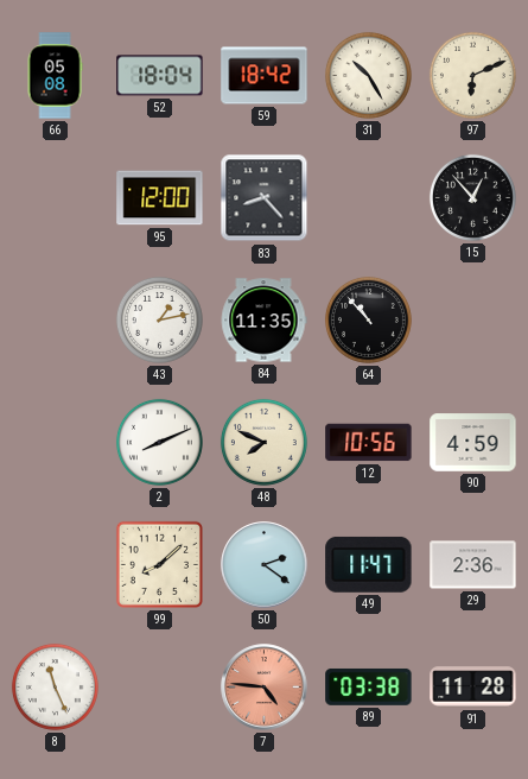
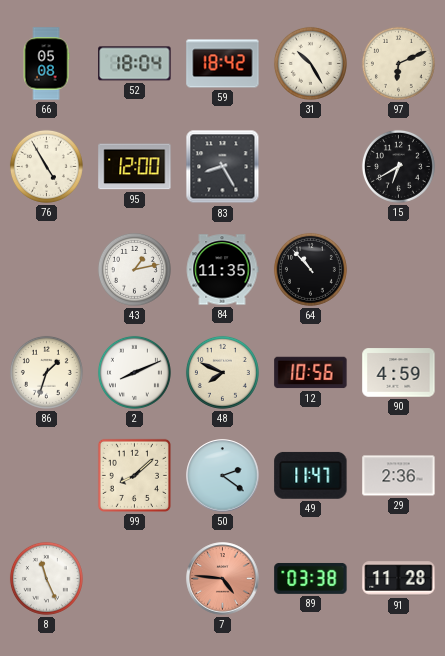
76: none -> 4:55 (46, 166)
83: 8:23 -> 8:25 (223, 167)
15: 12:53 -> 6:40 (398, 166)
86: none -> 1:33 (46, 372)
